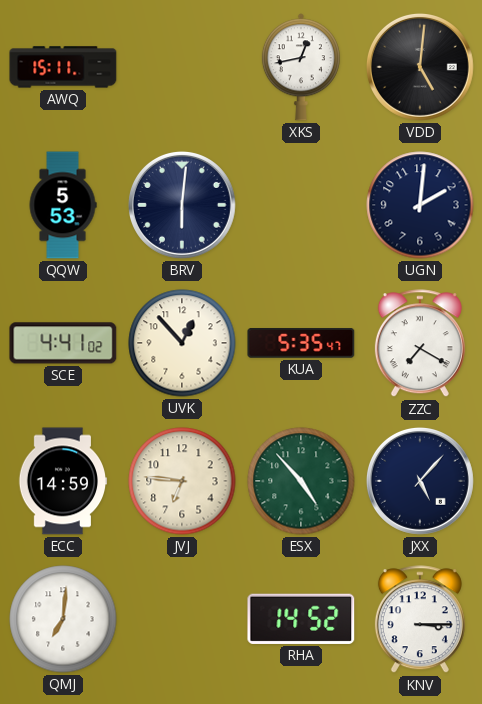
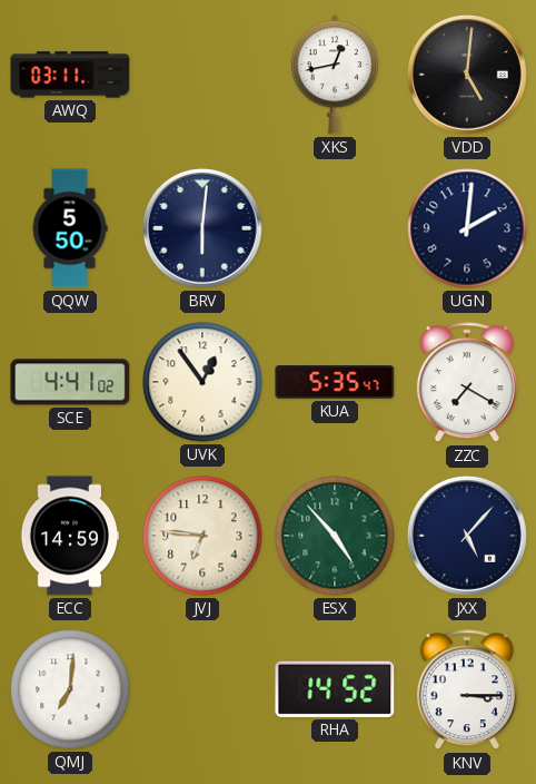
AWQ: 15:11 -> 03:11 (70, 75)
QQW: 5:53 -> 5:50 (70, 228)
UVK: 12:53 -> 12:54 (202, 382)
